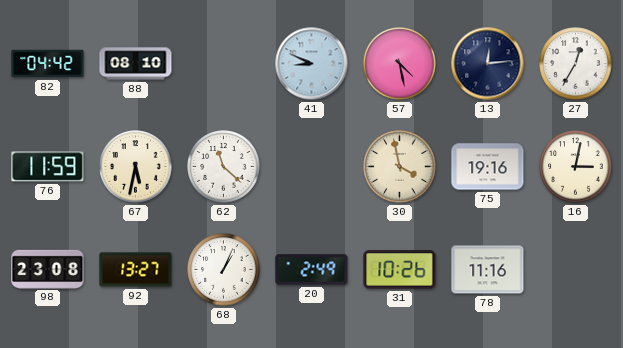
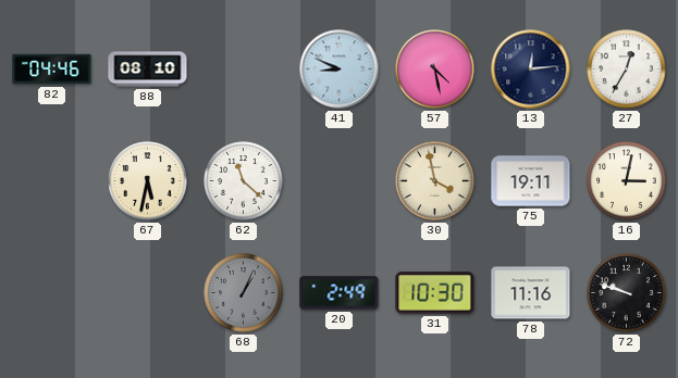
82: 04:42 -> 04:46 (52, 70)
76: 11:59 -> none (48, 167)
75: 19:16 -> 19:11 (531, 181)
98: 23:08 -> none (48, 269)
92: 13:27 -> none (136, 270)
68 dial: white -> grey (244, 293)
31: 10:26 -> 10:30 (435, 293)
72: none -> 9:48 (627, 293)
